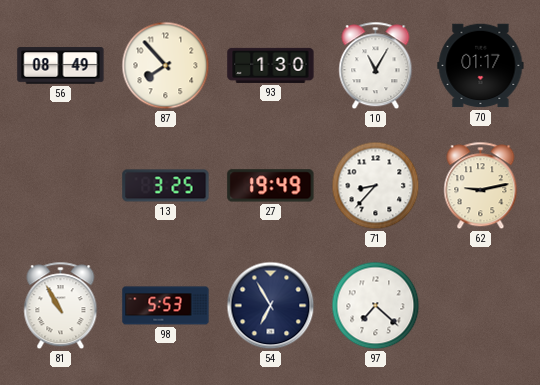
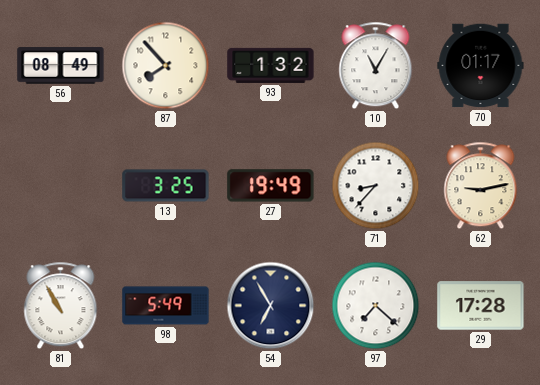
93: 1:30 -> 1:32 (271, 65)
98: 5:53 -> 5:49 (166, 306)
29: none -> 17:28 (481, 306)
